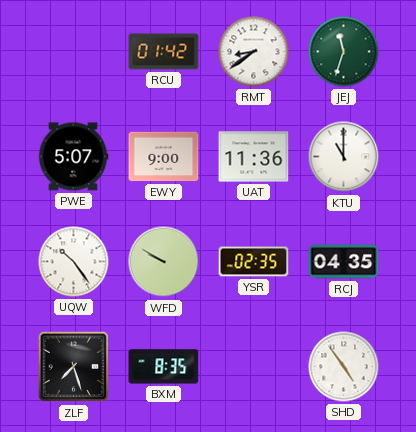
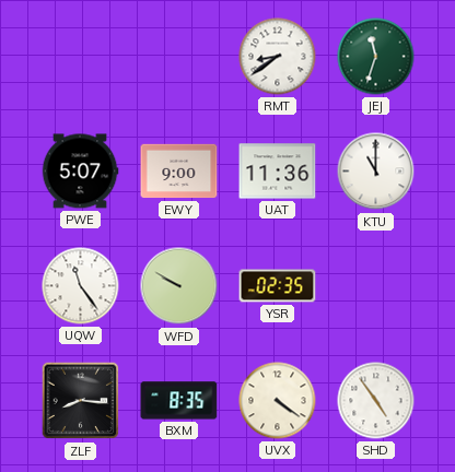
RCU: 01:42 -> none (164, 52)
UQW: 10:24 -> 11:24 (81, 286)
RCJ: 04:35 -> none (344, 262)
ZLF: 7:27 -> 8:16 (81, 401)
UVX: none -> 4:21 (278, 401)
